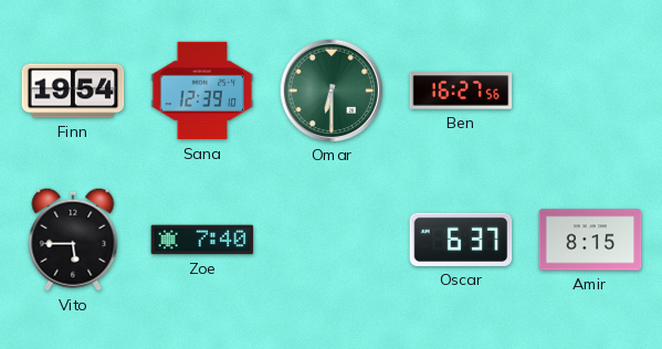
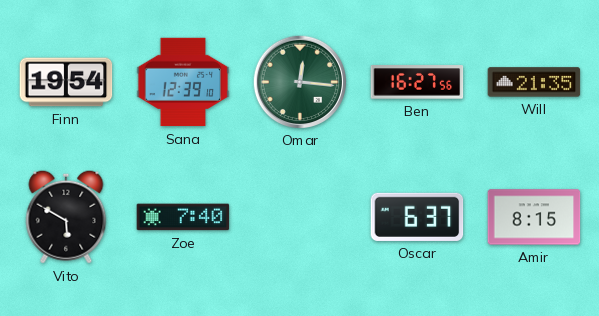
Omar: 6:30 -> 12:16 (300, 81)
Will: none -> 21:35 (534, 82)
Vito: 5:45 -> 5:50 (66, 217)
